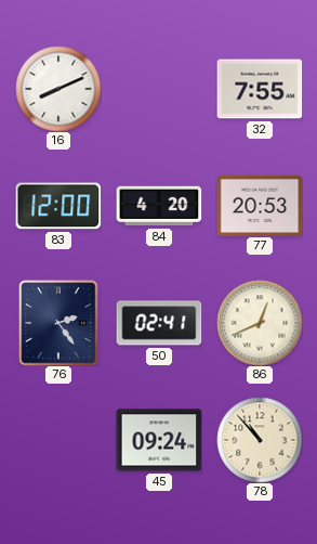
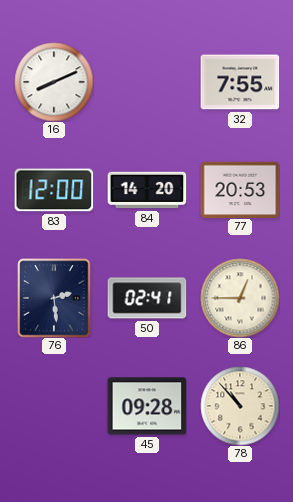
84: 4:20 -> 14:20 (147, 190)
76: 2:24 -> 2:29 (54, 298)
86: 12:41 -> 12:45 (240, 298)
45: 09:24 -> 09:28 (147, 406)
